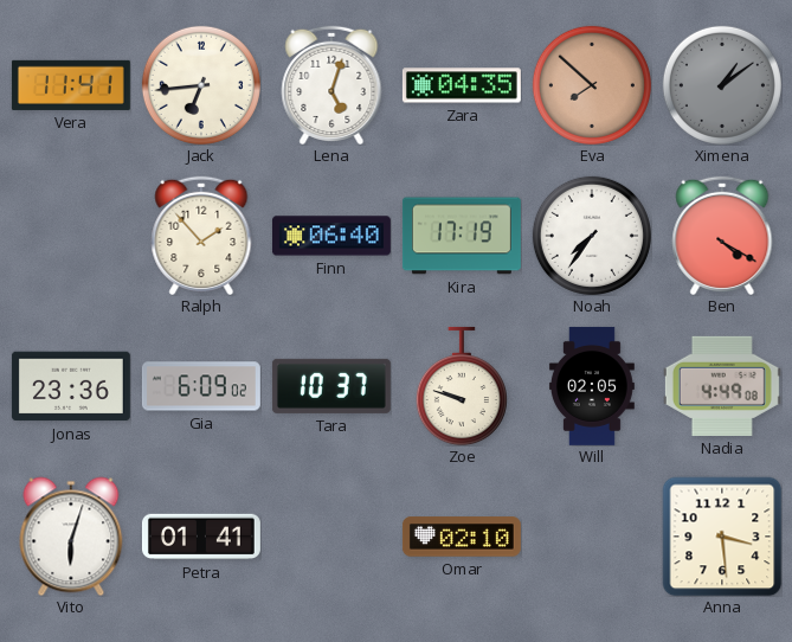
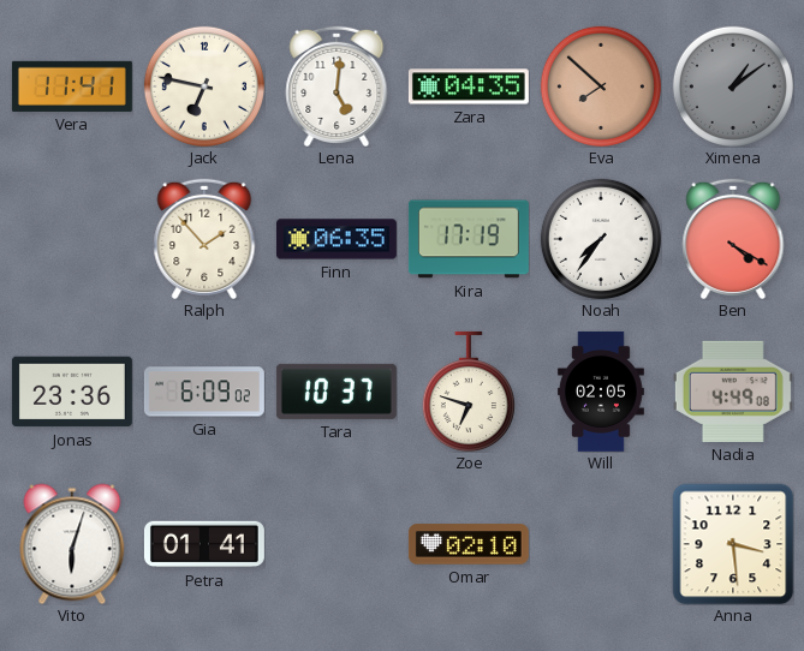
Jack: 6:44 -> 6:47 (204, 86)
Lena: 5:03 -> 5:01 (337, 85)
Finn: 06:40 -> 06:35 (337, 239)
Zoe: 9:48 -> 6:48 (469, 392)
